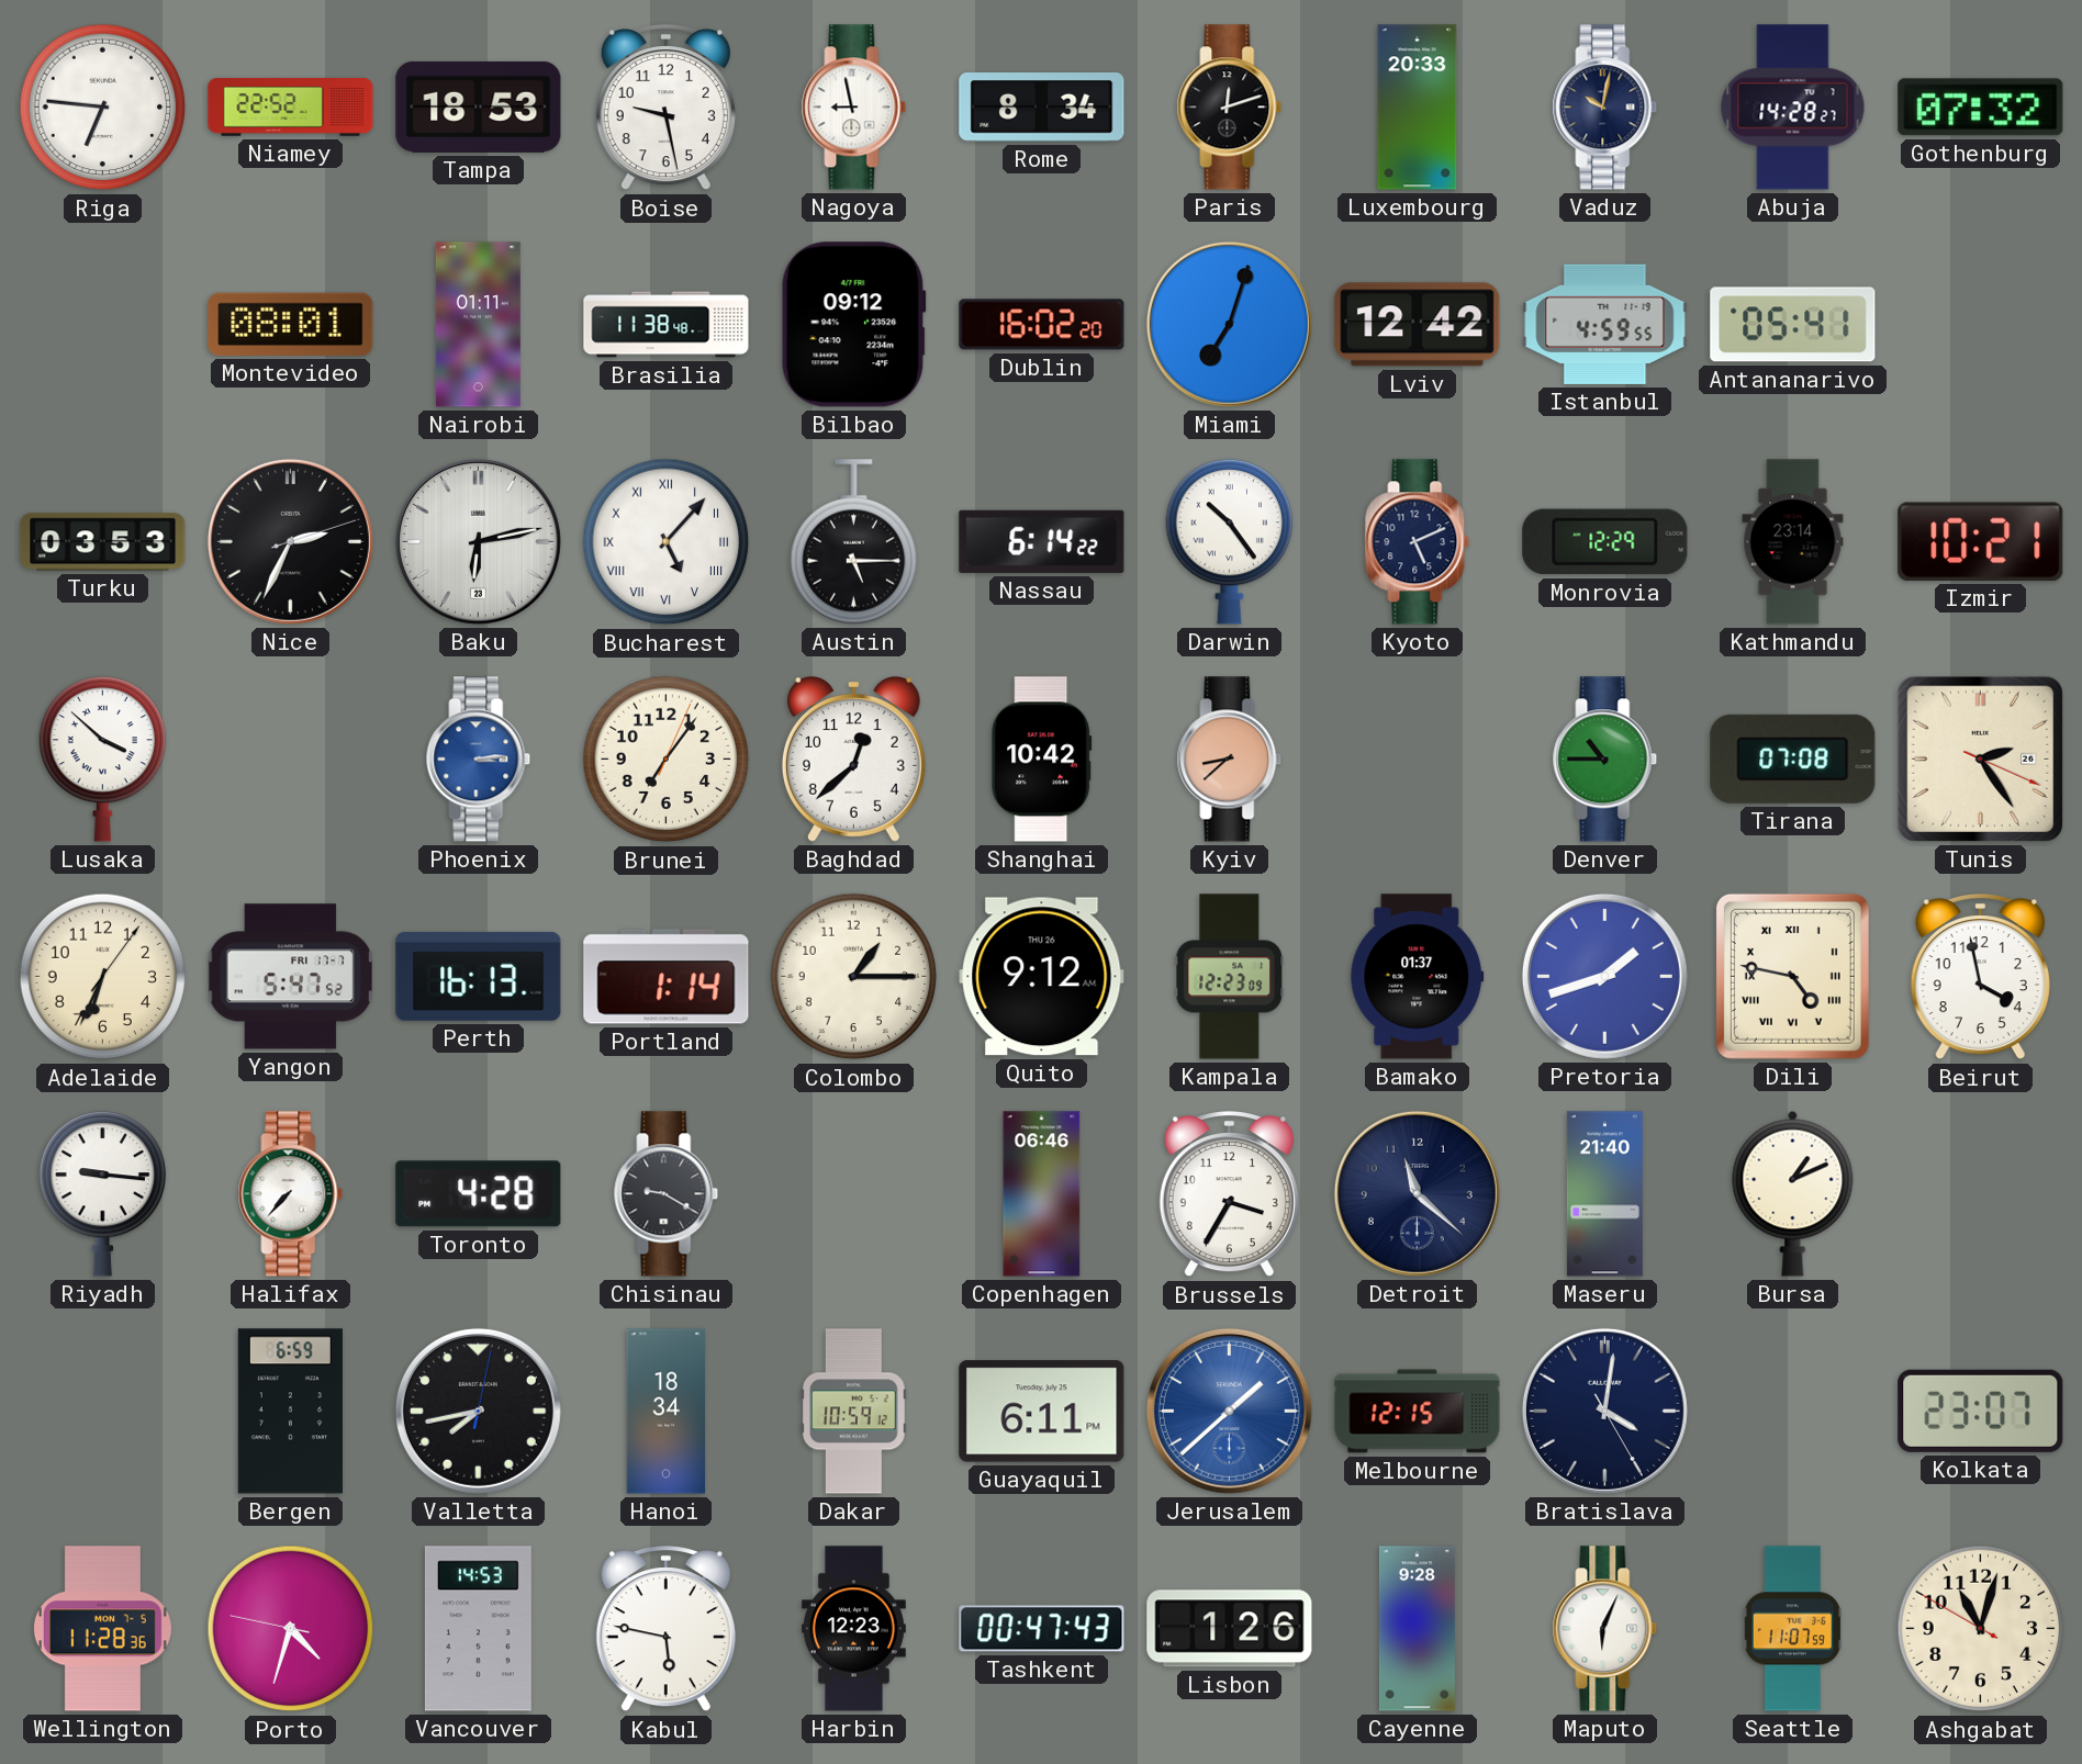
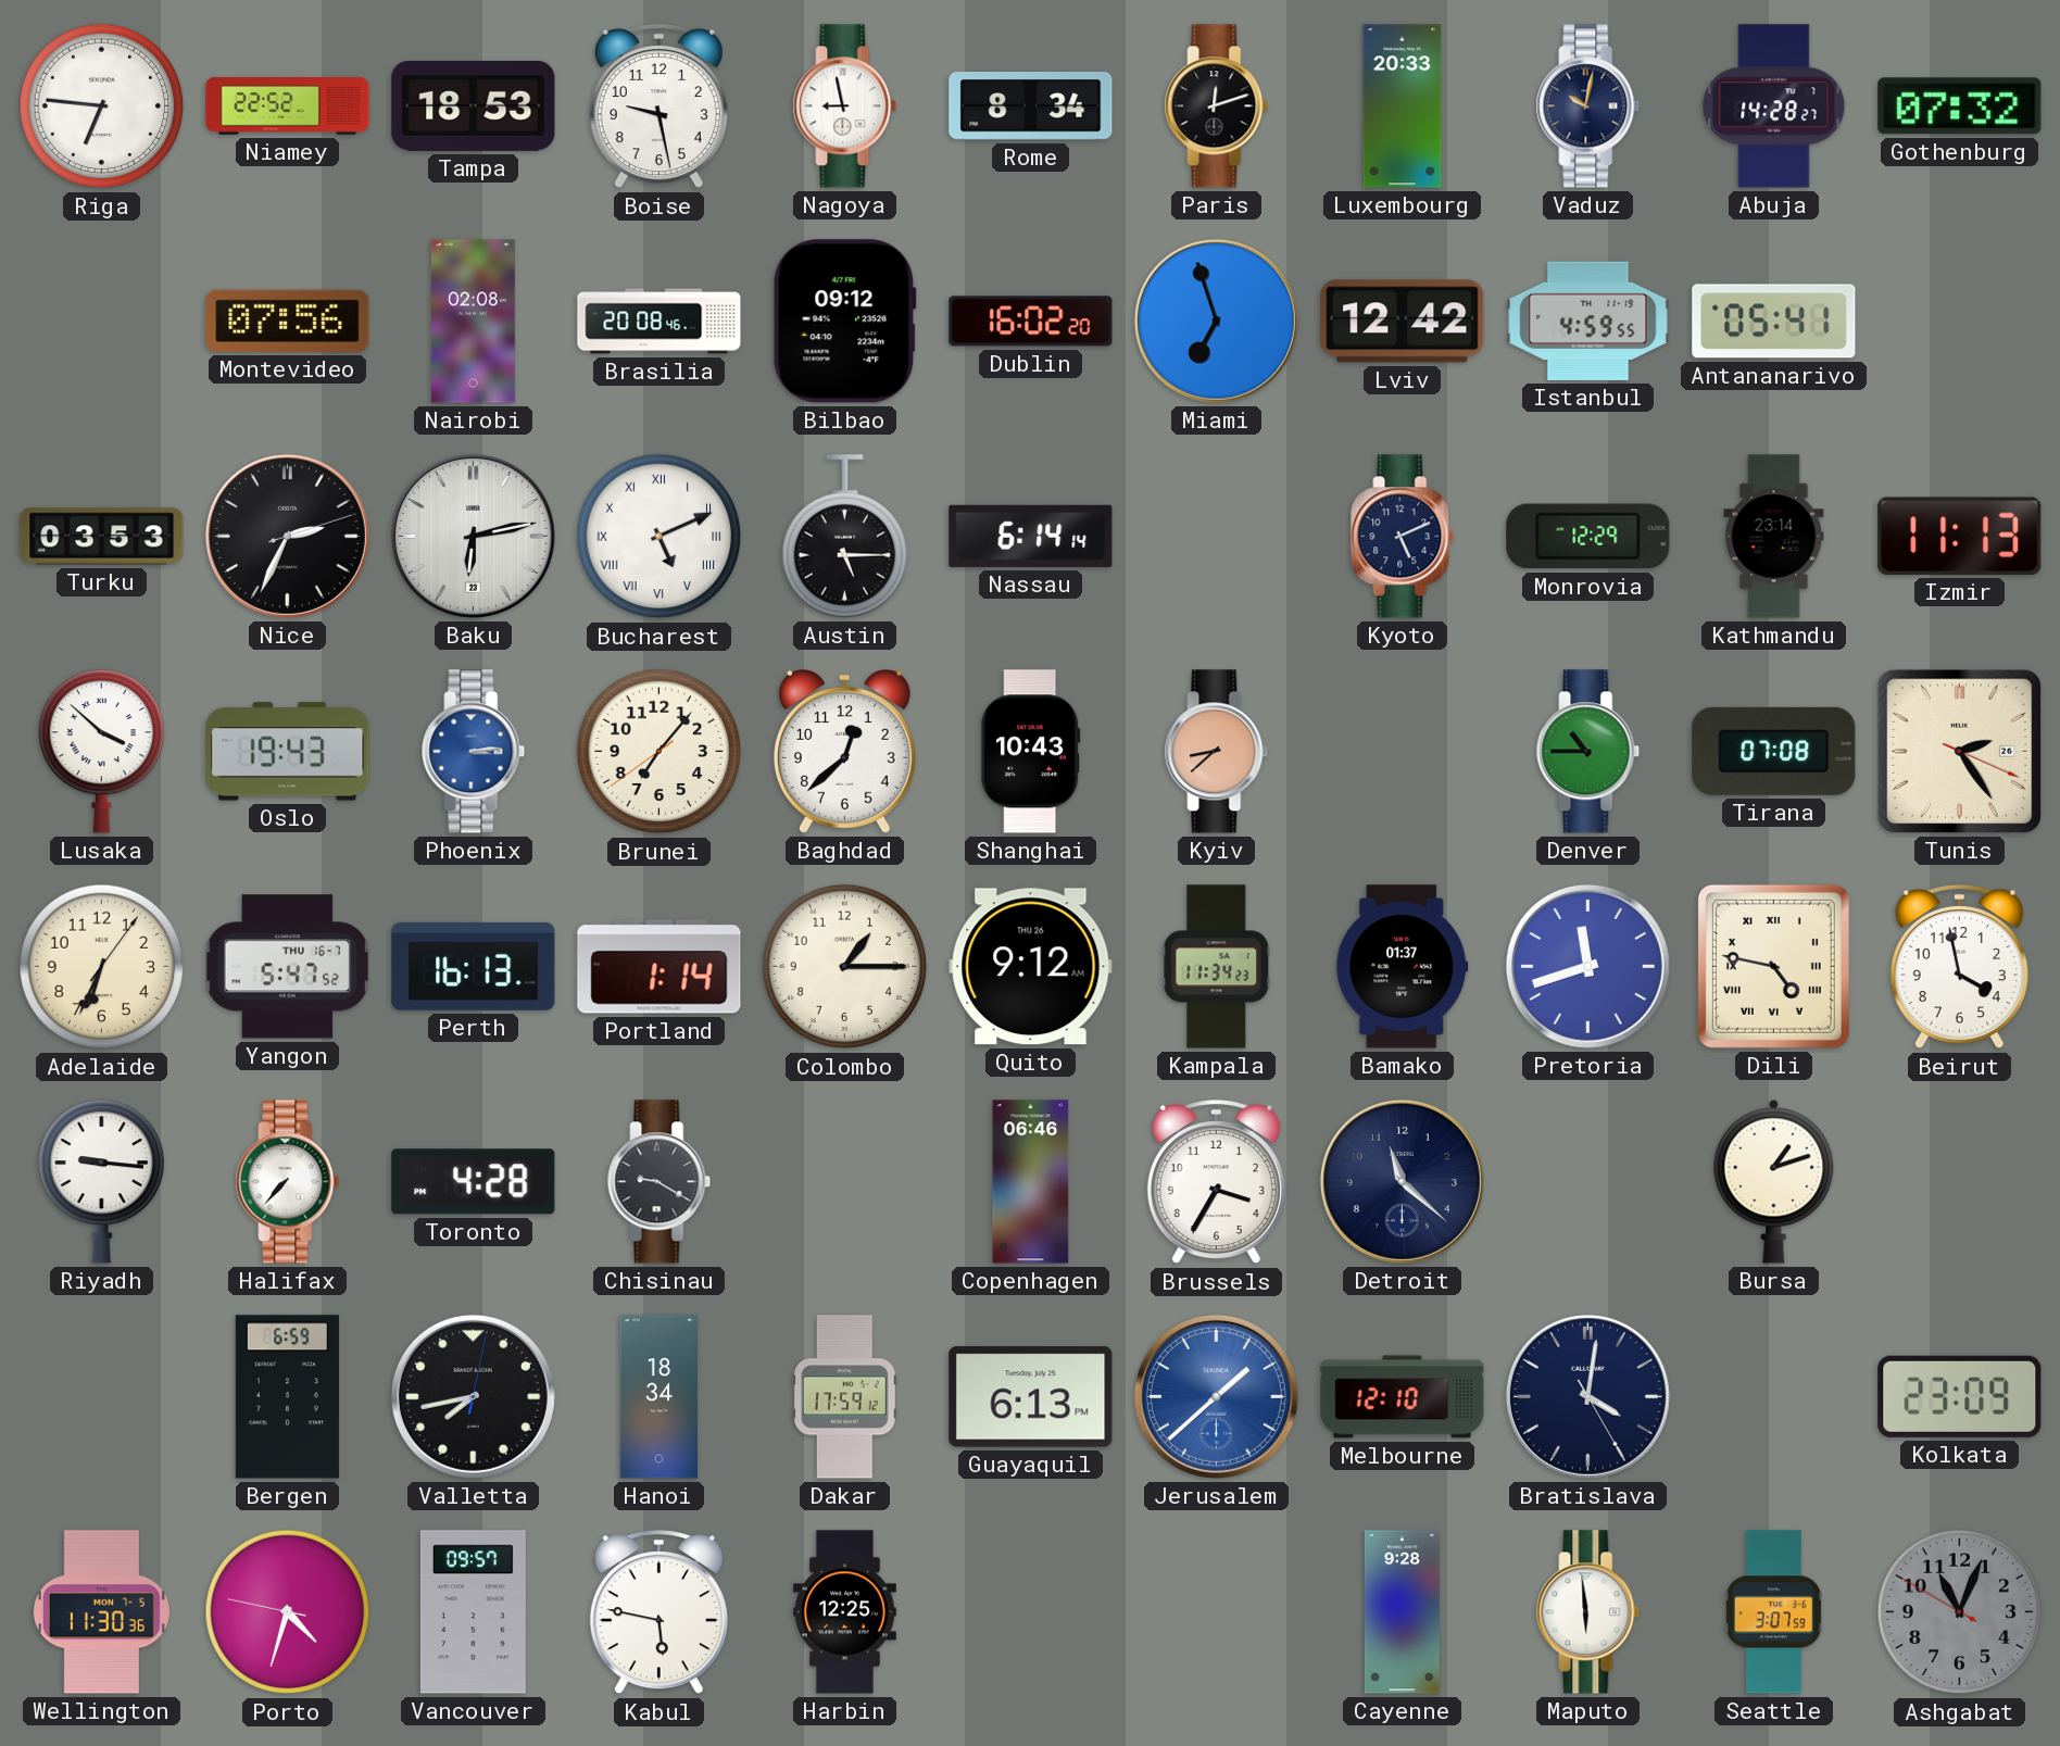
Montevideo: 08:01 -> 07:56 (288, 321)
Nairobi: 01:11 -> 02:08 (473, 322)
Brasilia: 11:38 -> 20:08 (660, 322)
Miami: 7:03 -> 6:57 (1216, 321)
Bucharest: 5:07 -> 5:11 (660, 537)
Nassau: 6:14:22 -> 6:14:14 (1031, 536)
Darwin: 10:24 -> none (1230, 541)
Izmir: 10:21 -> 11:13 (1960, 536)
Oslo: none -> 19:43 (288, 752)
Brunei: 7:06:04 -> 7:06:39 (660, 752)
Shanghai: 10:42 -> 10:43 (1031, 752)
Yangon date: FRI 17-7 -> THU 16-7 (287, 967)
Kampala: 12:23 -> 11:34 (1217, 967)
Pretoria: 1:42 -> 11:42 (1587, 966)
Maseru: 21:40 -> none (1604, 1194)
Bursa: 1:11 -> 1:12 (1774, 1181)
Dakar: 10:59 -> 17:59 (845, 1397)
Guayaquil: 6:11 -> 6:13 (1031, 1397)
Melbourne: 12:15 -> 12:10 (1403, 1397)
Kolkata: 23:07 -> 23:09 (1960, 1396)
Wellington: 11:28 -> 11:30 (101, 1612)
Vancouver: 14:53 -> 09:57 (473, 1612)
Harbin: 12:23 -> 12:25 (844, 1612)
Tashkent: 00:47 -> none (1042, 1629)
Lisbon: 1:26 -> none (1230, 1629)
Maputo: 6:04 -> 5:59 (1588, 1612)
Seattle: 11:07 -> 3:07 (1773, 1612)
Ashgabat: 11:02 -> 11:03 (1960, 1612)
Ashgabat dial: cream -> grey (1960, 1612)
